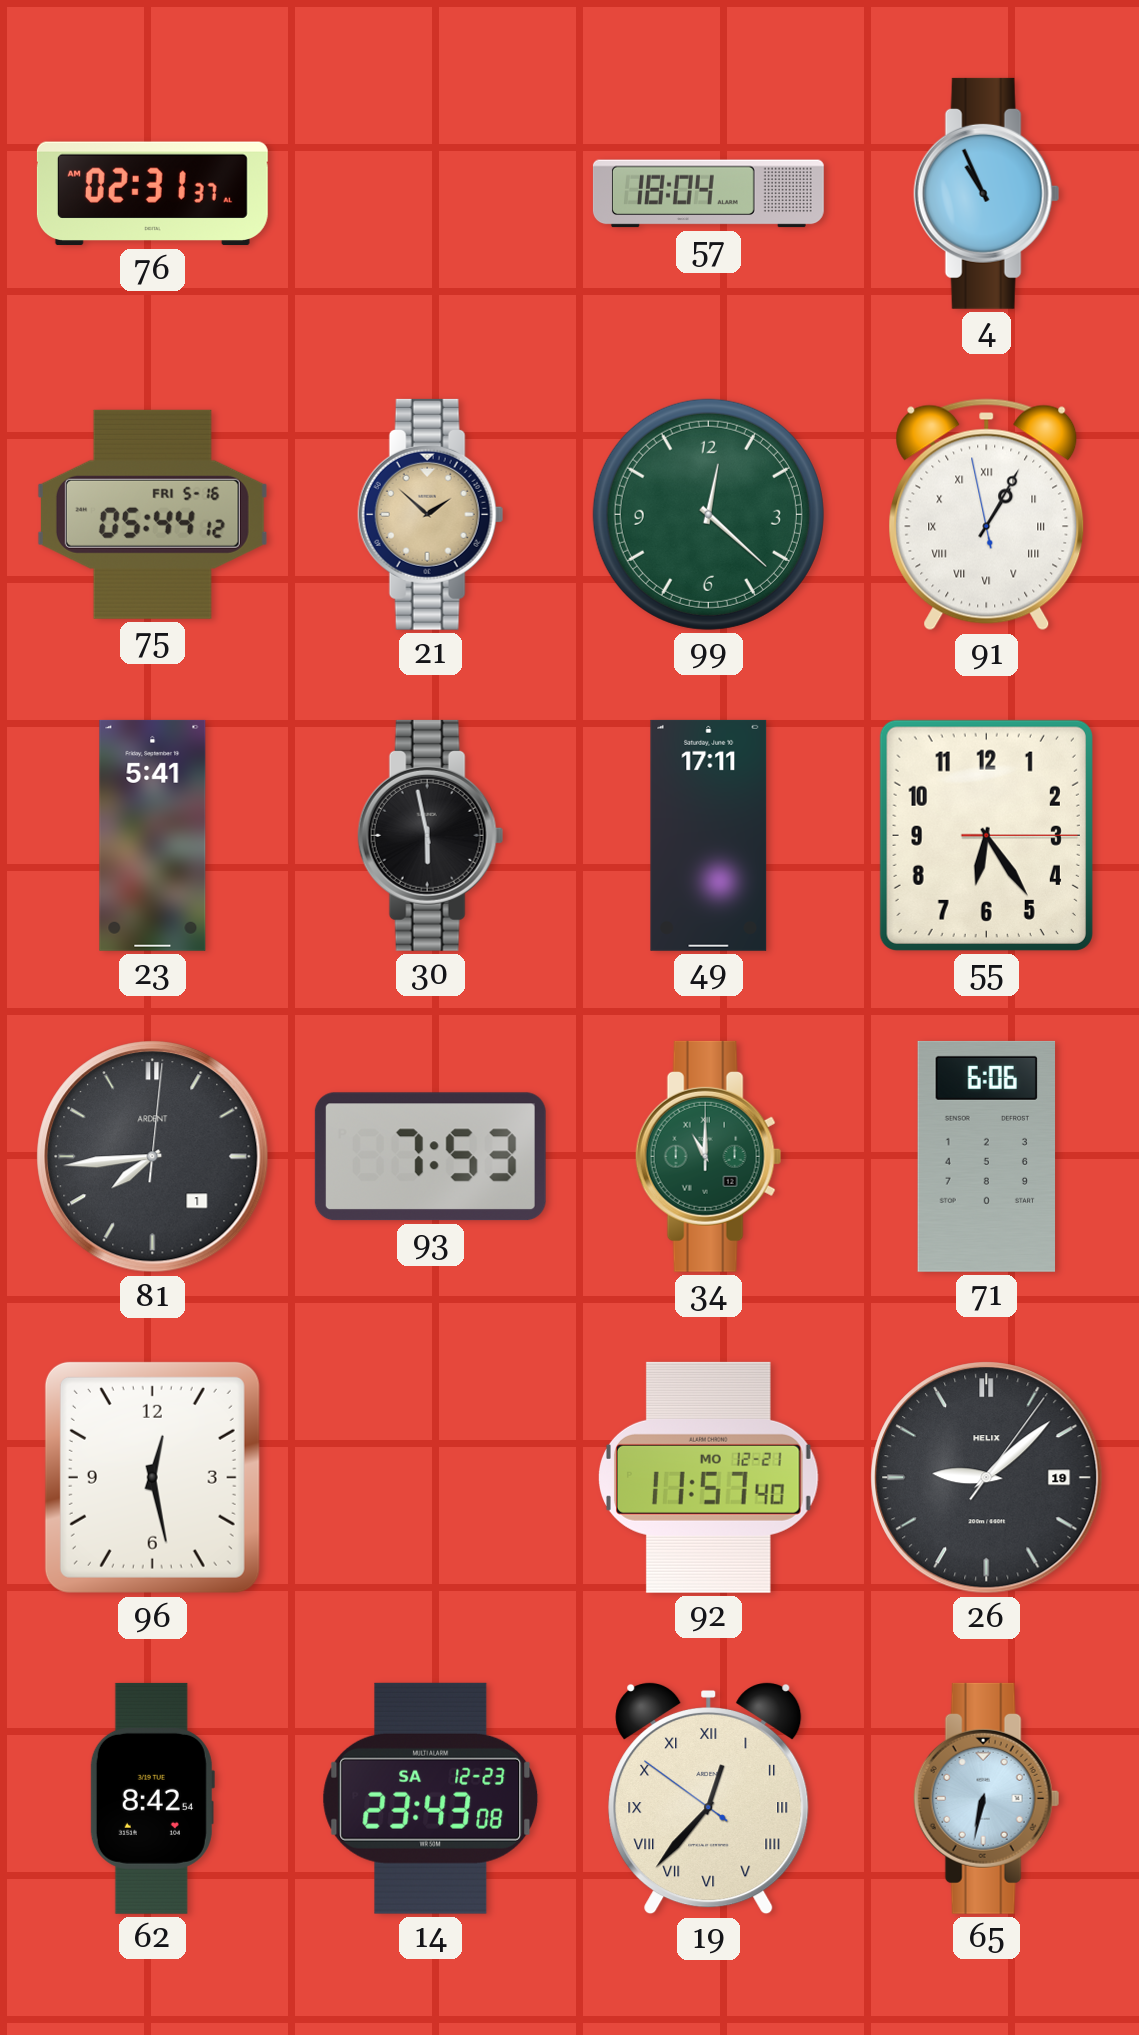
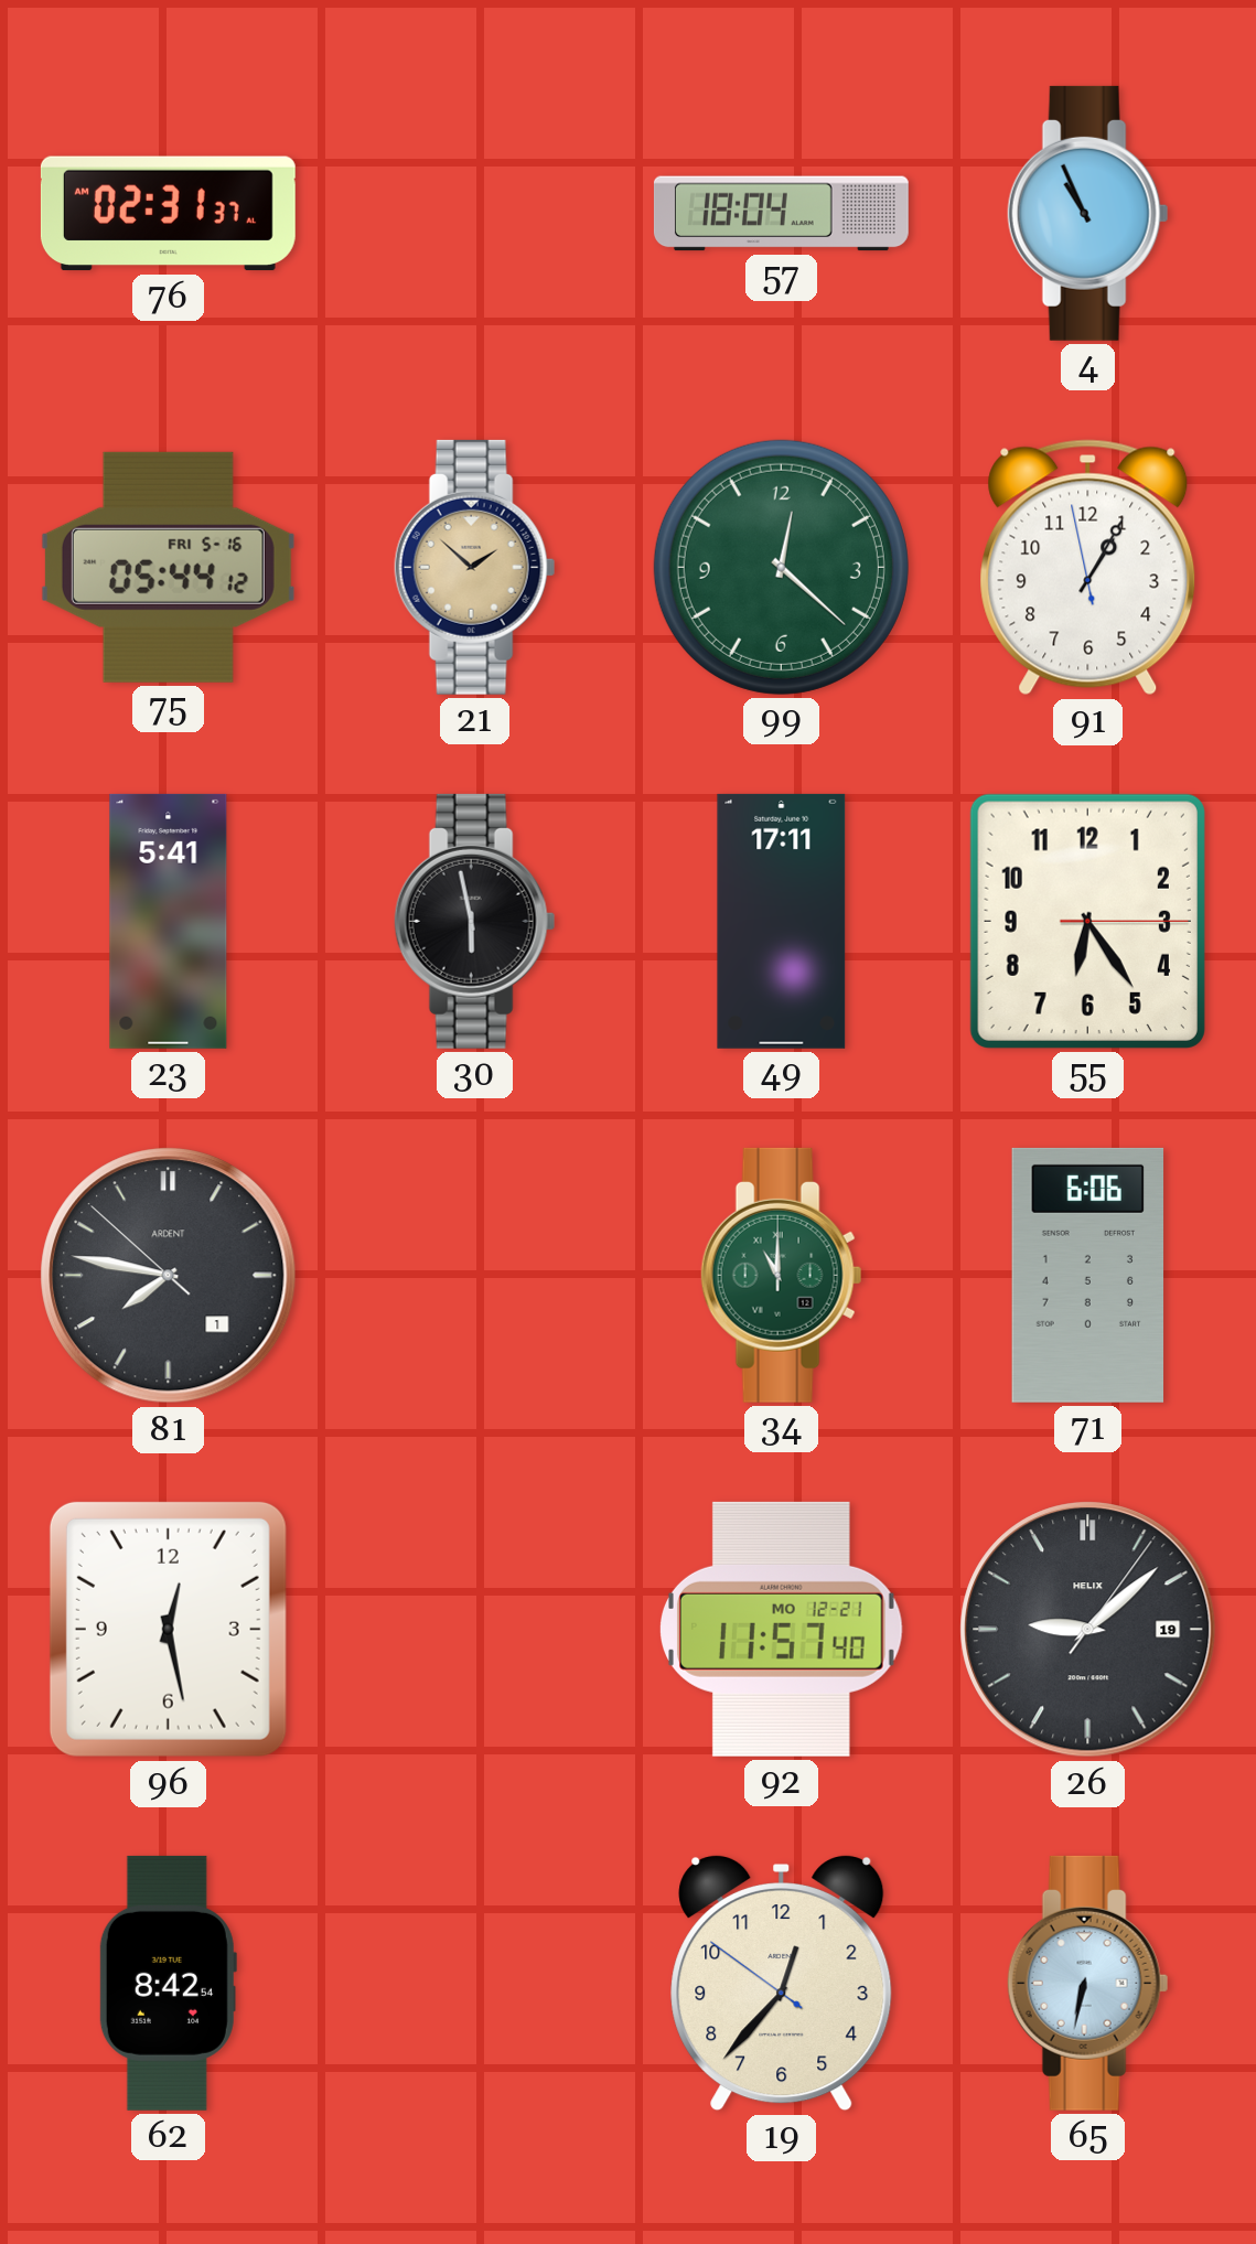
91 numerals: Roman -> Arabic (1088, 568)
81: 7:44 -> 7:46 (169, 1276)
93: 7:53 -> none (430, 1157)
14: 23:43 -> none (431, 1798)
19 numerals: Roman -> Arabic (782, 1983)
